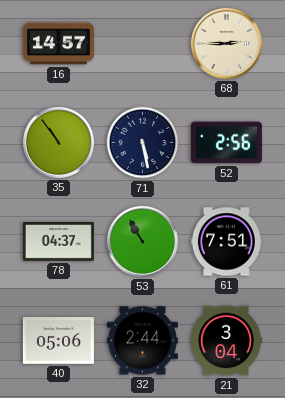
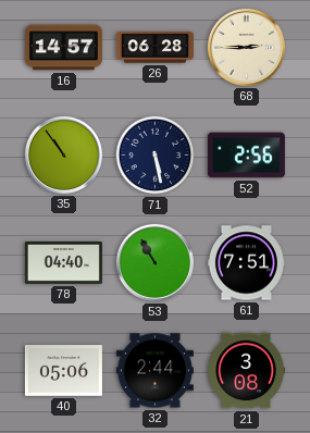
26: none -> 06:28 (154, 48)
78: 04:37 -> 04:40 (63, 263)
21: 3:04 -> 3:08 (246, 371)
